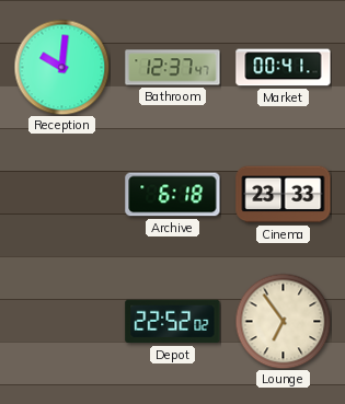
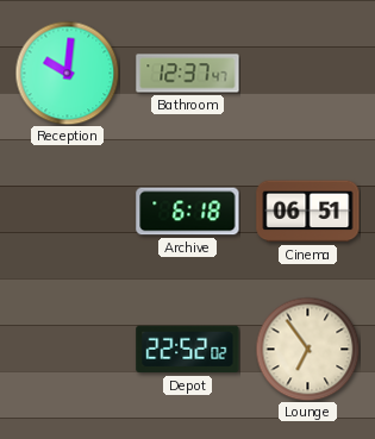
Market: 00:41 -> none (284, 68)
Cinema: 23:33 -> 06:51 (308, 212)
